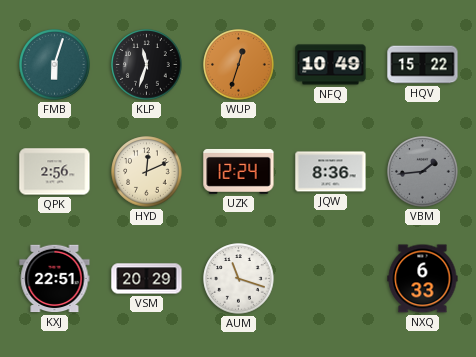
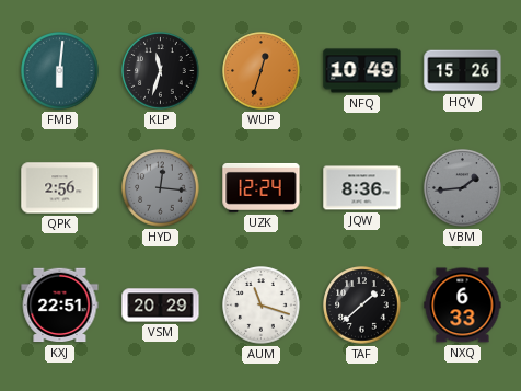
FMB: 6:03 -> 6:01 (60, 71)
HQV: 15:22 -> 15:26 (463, 71)
HYD: 12:11 -> 12:16 (161, 188)
HYD dial: cream -> grey (161, 188)
TAF: none -> 1:38 (362, 306)
